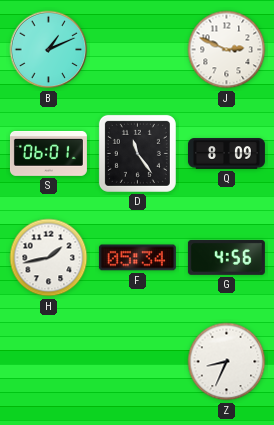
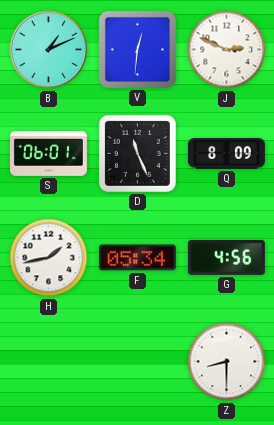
V: none -> 12:31 (137, 49)
D: 11:24 -> 11:26 (137, 153)
Z: 8:34 -> 8:30 (227, 362)
